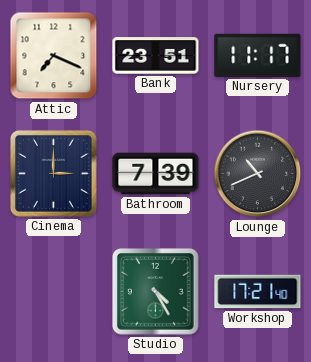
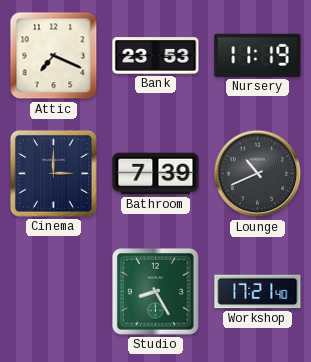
Bank: 23:51 -> 23:53 (156, 56)
Nursery: 11:17 -> 11:19 (258, 55)
Studio: 4:25 -> 8:25 (156, 292)
